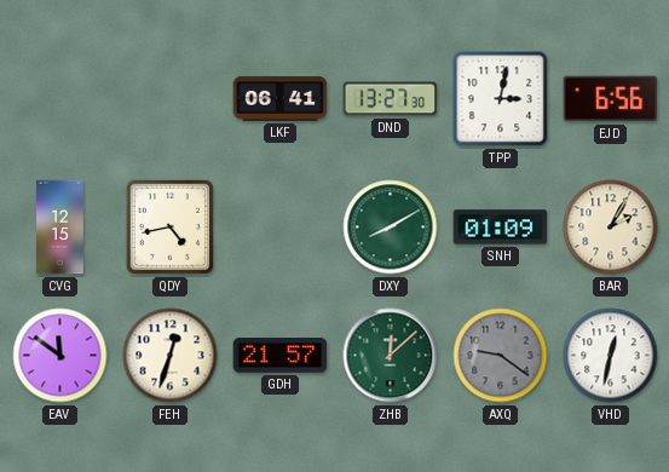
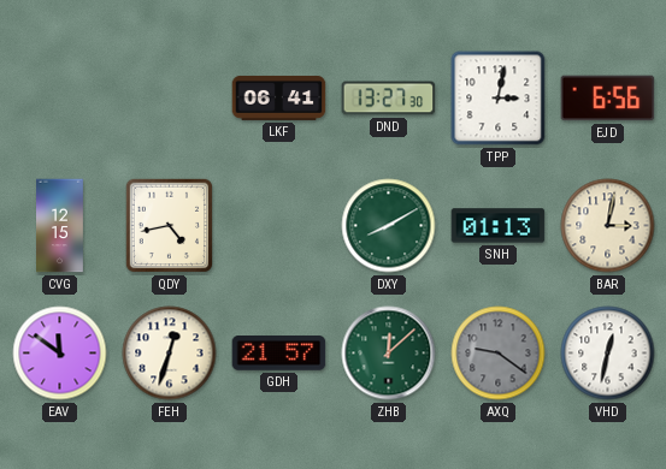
SNH: 01:09 -> 01:13 (499, 226)
BAR: 2:05 -> 3:02 (608, 226)
